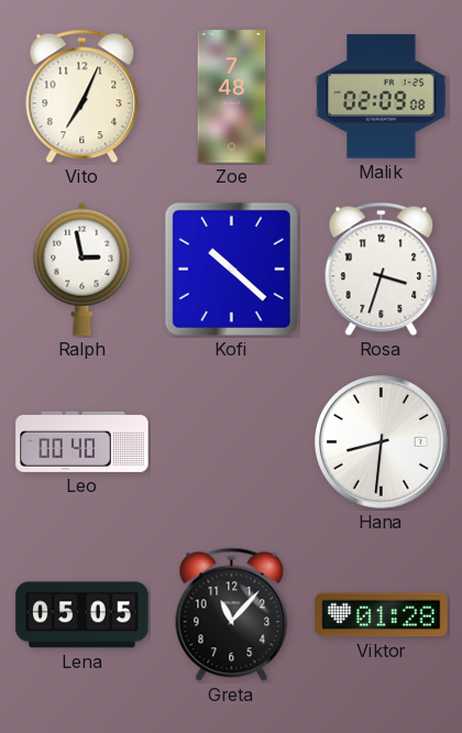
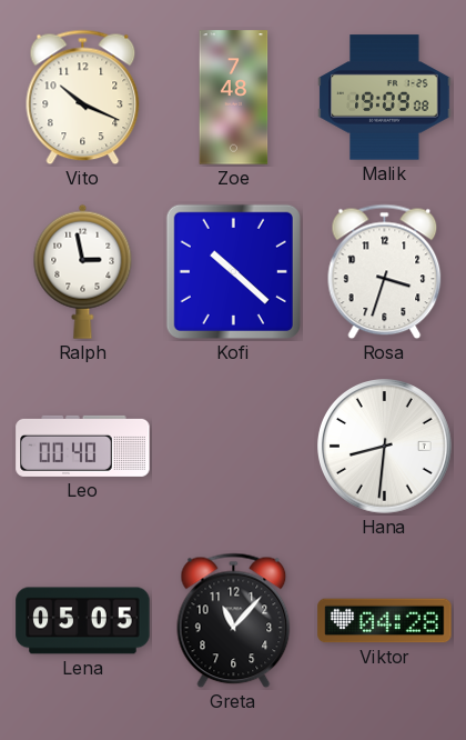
Vito: 7:04 -> 10:19 (83, 98)
Malik: 02:09 -> 19:09 (385, 98)
Viktor: 01:28 -> 04:28 (385, 621)
